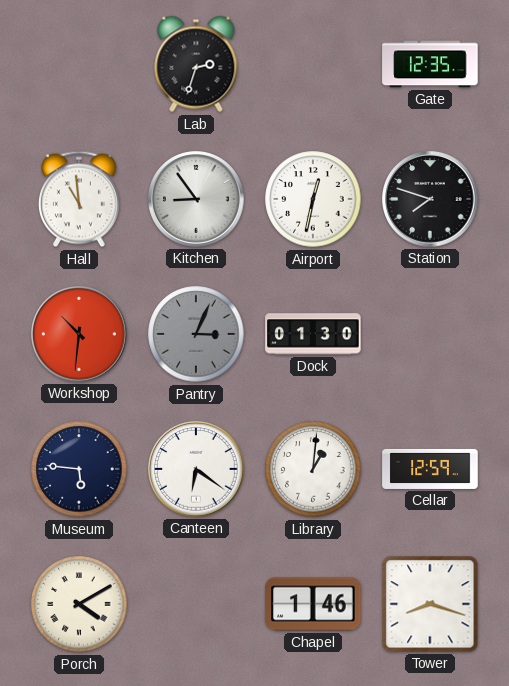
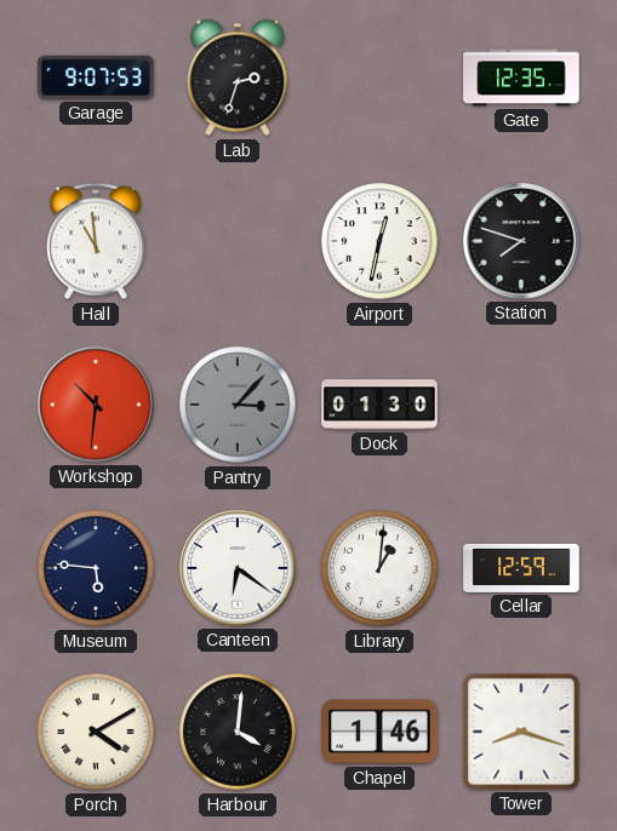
Garage: none -> 9:07 (96, 78)
Kitchen: 8:54 -> none (196, 199)
Pantry: 3:04 -> 3:07 (238, 405)
Harbour: none -> 4:01 (238, 732)
